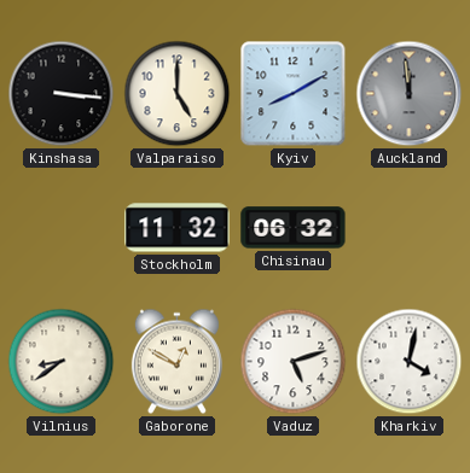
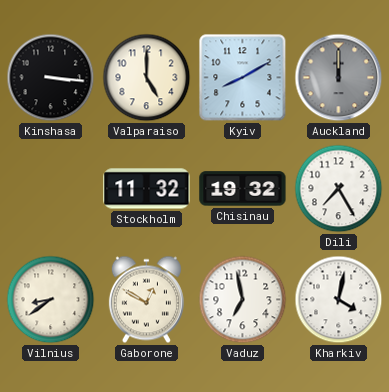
Auckland: 11:59 -> 12:00 (339, 78)
Chisinau: 06:32 -> 19:32 (243, 189)
Dili: none -> 7:25 (339, 189)
Vaduz: 5:12 -> 6:58 (243, 300)
